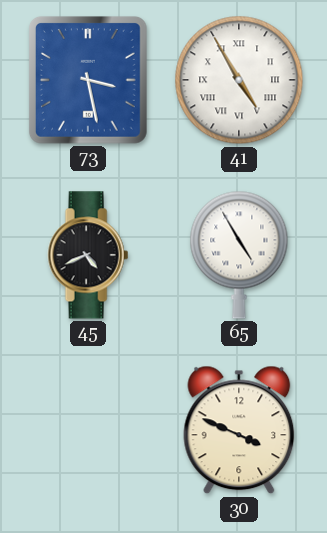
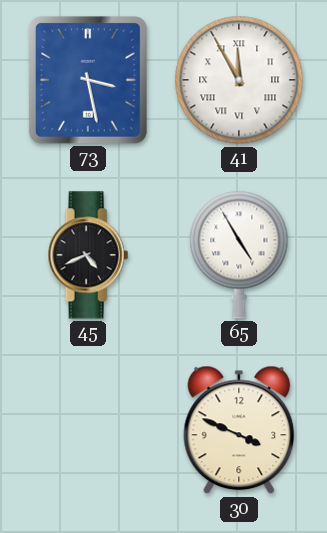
41: 4:55 -> 11:55 (239, 80)
